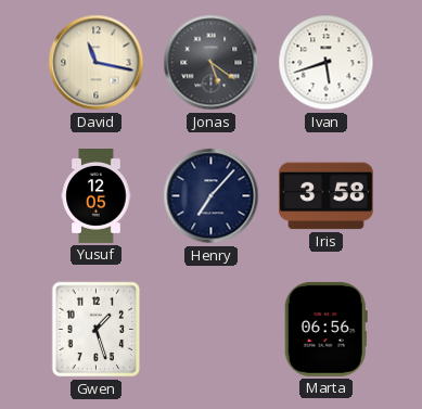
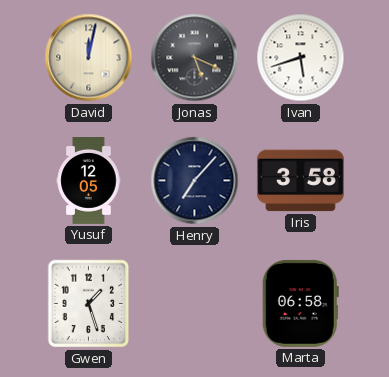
David: 11:17 -> 12:02 (89, 58)
Jonas: 5:21 -> 5:19 (195, 58)
Marta: 06:56 -> 06:58 (300, 303)
